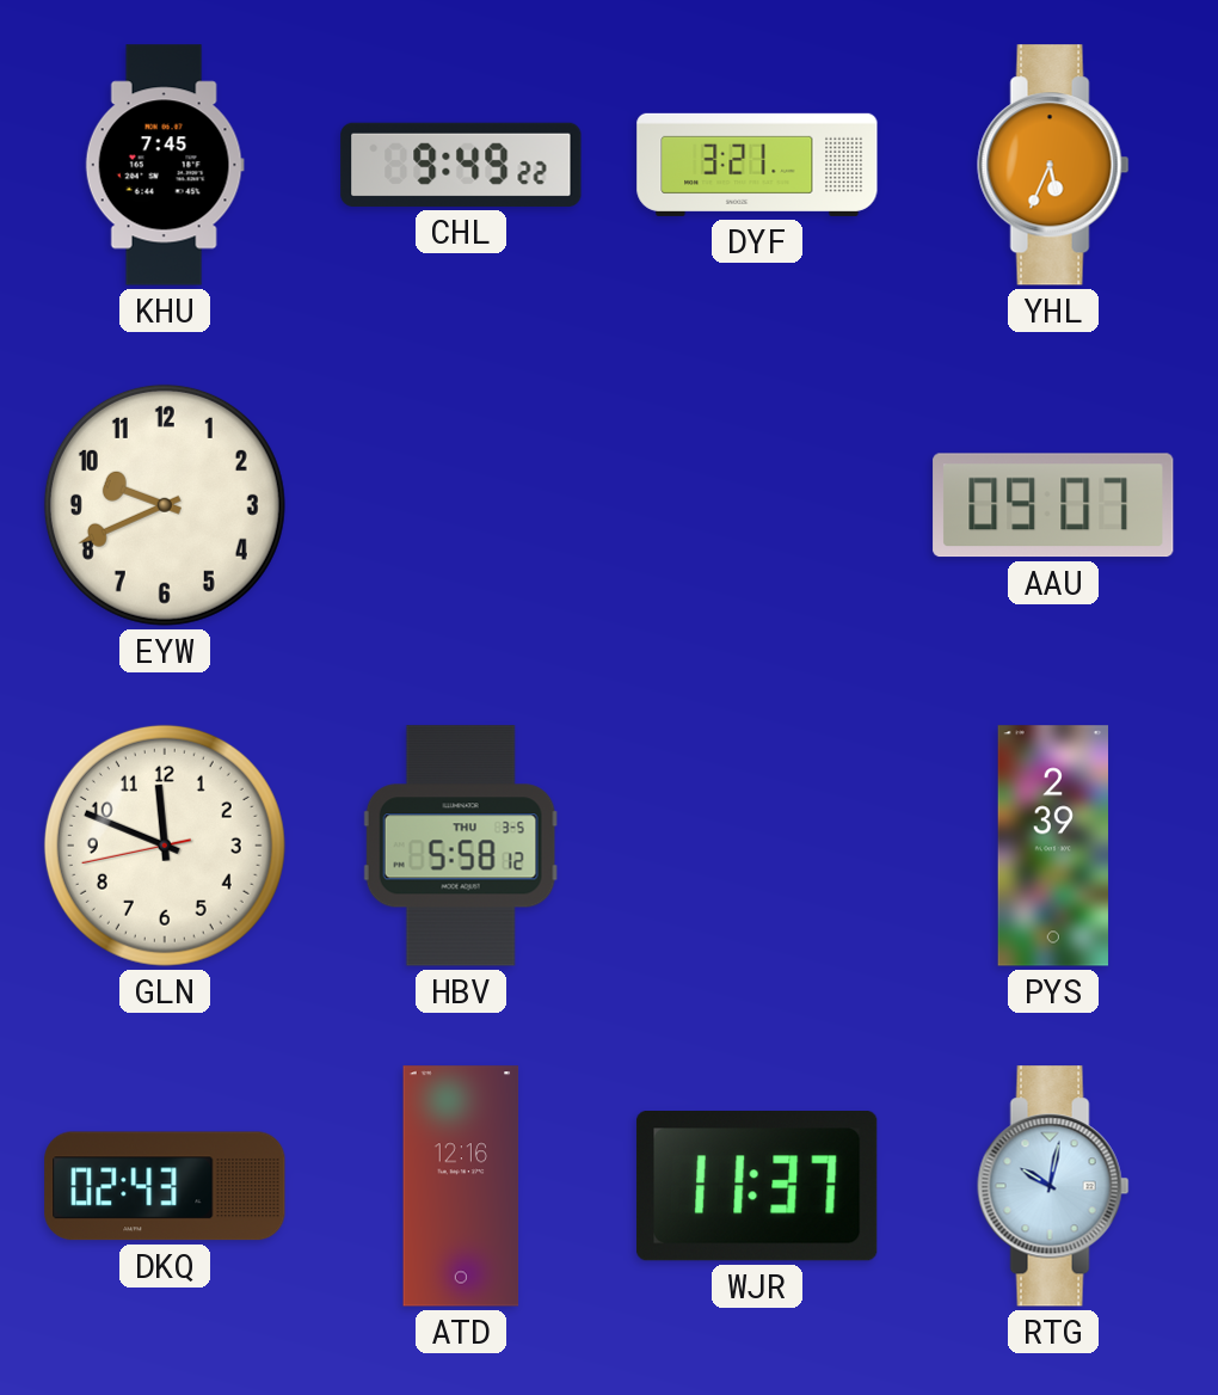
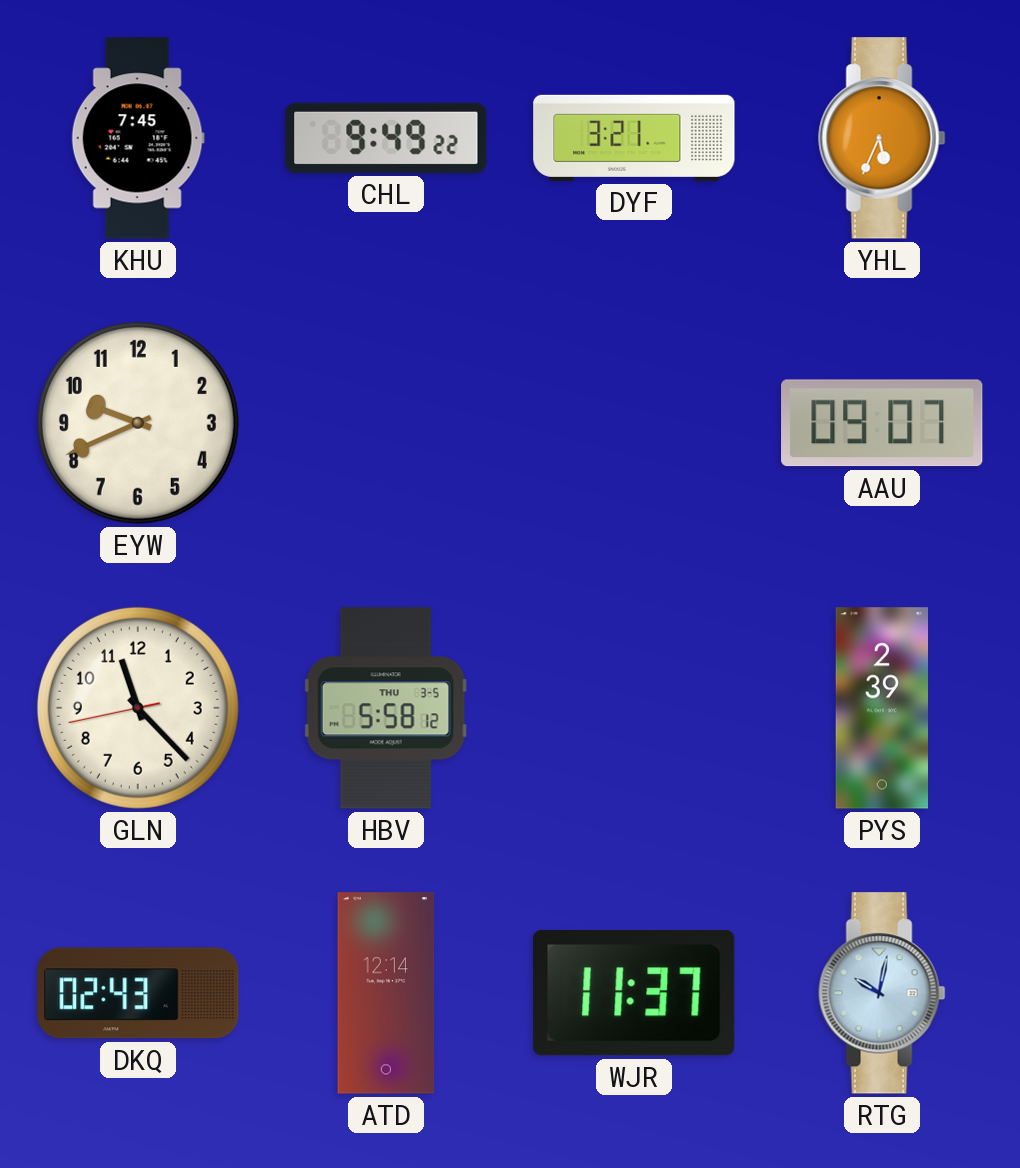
GLN: 11:48 -> 11:22 (138, 708)
ATD: 12:16 -> 12:14 (386, 993)
